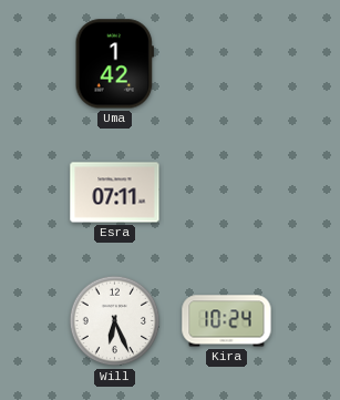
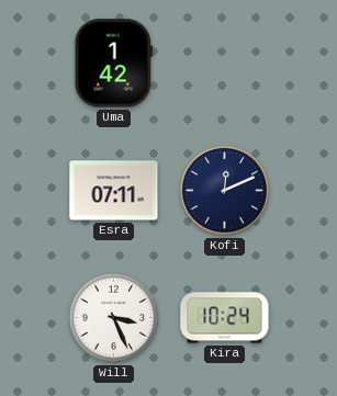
Kofi: none -> 12:11 (225, 191)
Will: 6:26 -> 3:26 (114, 318)
